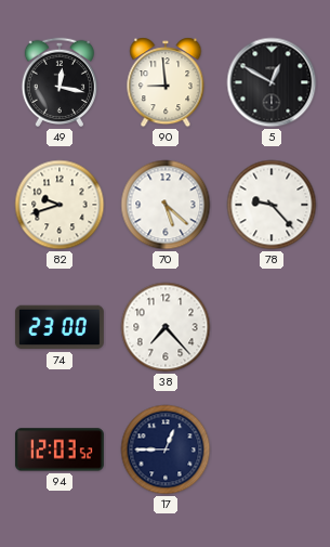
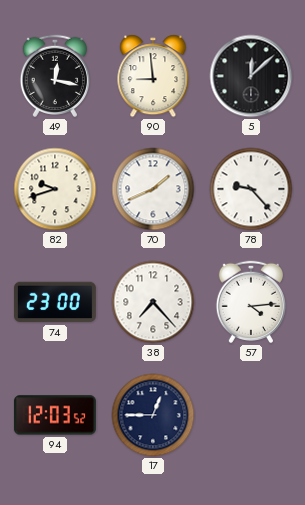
5: 12:50 -> 12:08 (251, 76)
70: 5:22 -> 1:41 (153, 189)
57: none -> 4:14 (250, 302)
